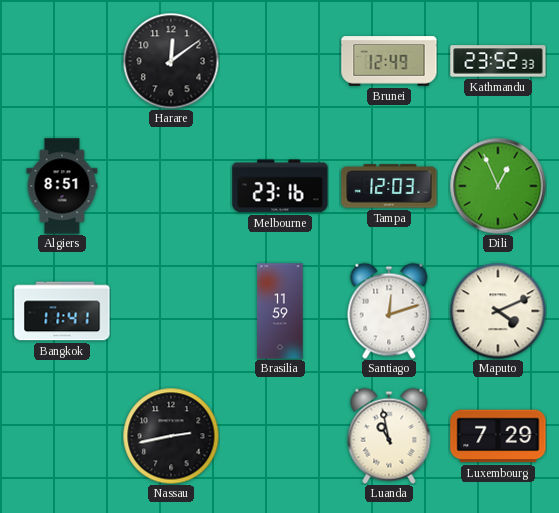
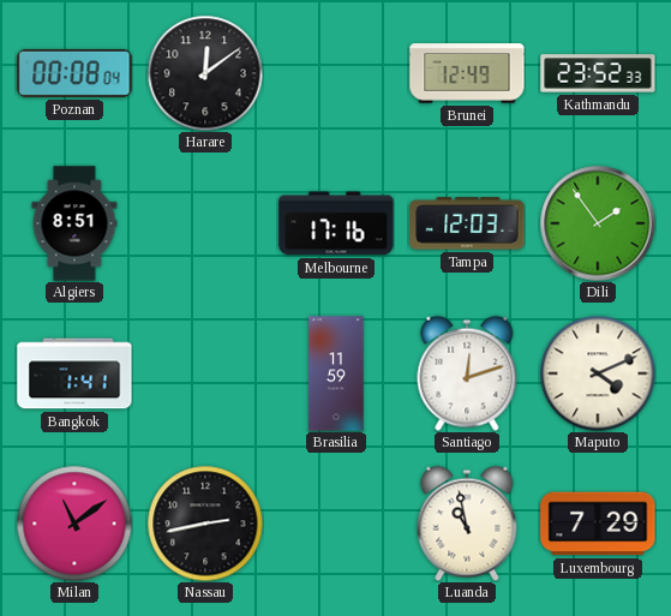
Poznan: none -> 00:08 (74, 73)
Melbourne: 23:16 -> 17:16 (336, 223)
Dili: 12:56 -> 1:54 (598, 223)
Bangkok: 11:41 -> 1:41 (74, 373)
Milan: none -> 11:09 (74, 524)
